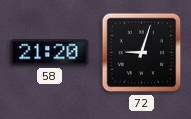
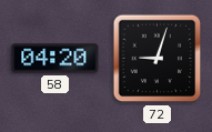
58: 21:20 -> 04:20 (55, 59)
